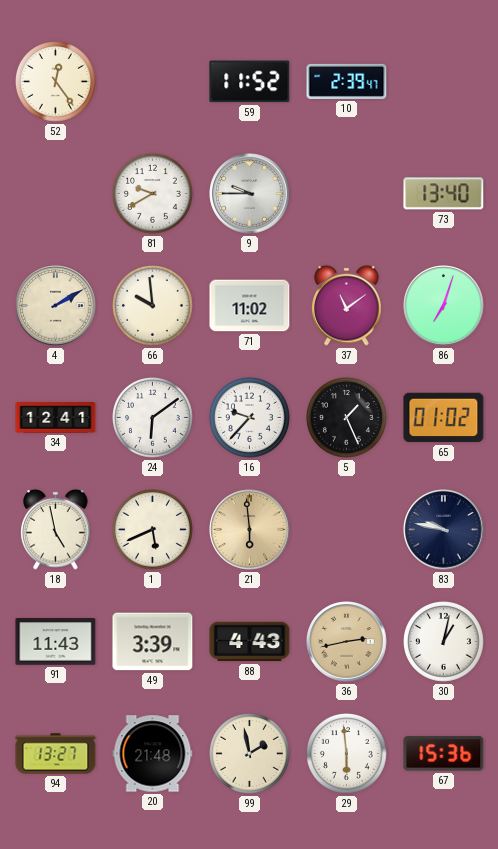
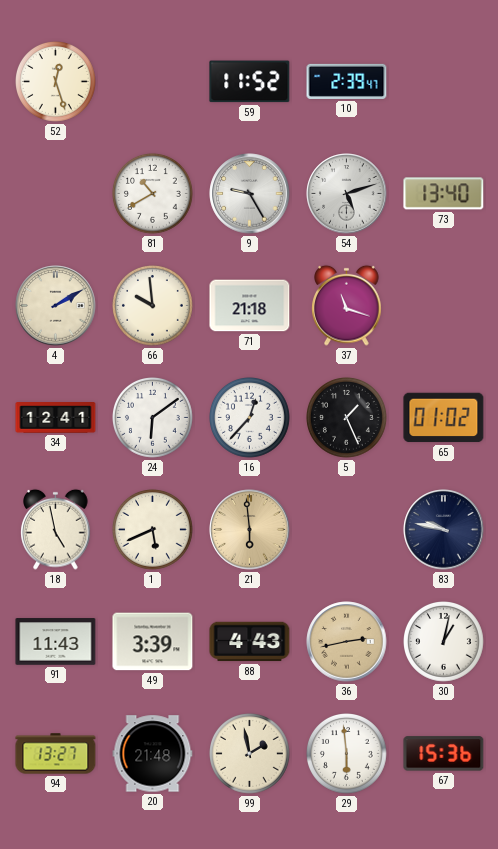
52: 12:24 -> 12:27 (56, 82)
81: 9:40 -> 10:40 (153, 194)
9: 9:45 -> 9:25 (250, 194)
54: none -> 5:12 (347, 194)
71: 11:02 -> 21:18 (250, 306)
37: 11:09 -> 11:18 (347, 305)
86: 7:03 -> none (444, 306)
16: 9:37 -> 12:37 (250, 418)
